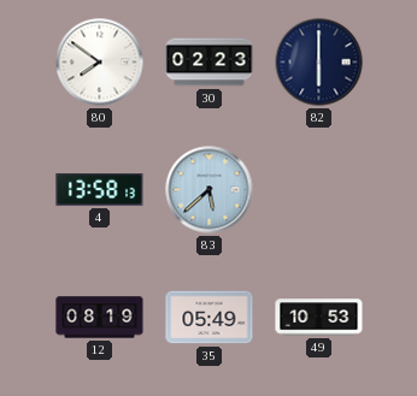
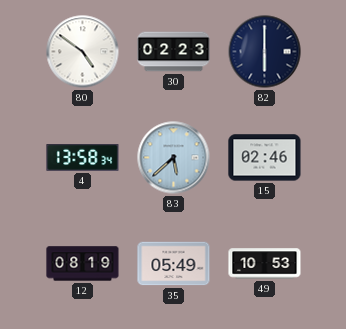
80: 7:51 -> 4:51 (83, 52)
4: 13:58:13 -> 13:58:34 (83, 158)
15: none -> 02:46 (265, 158)
